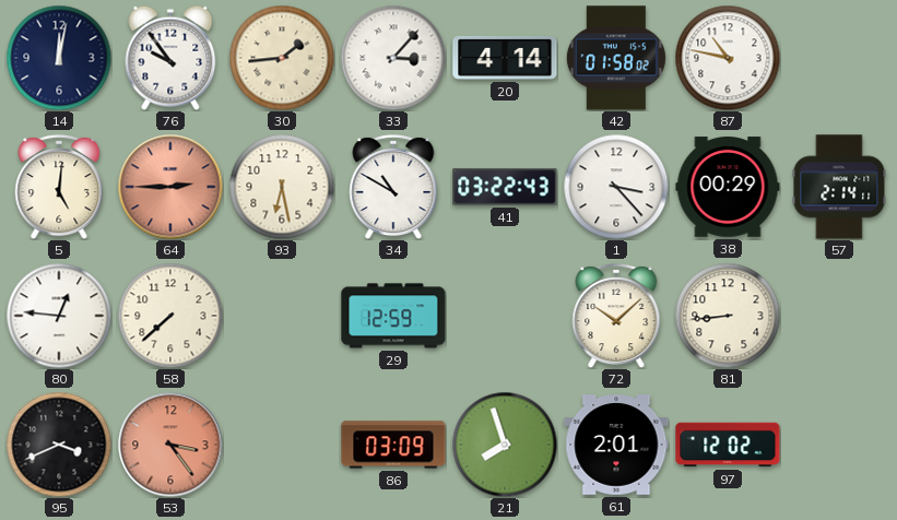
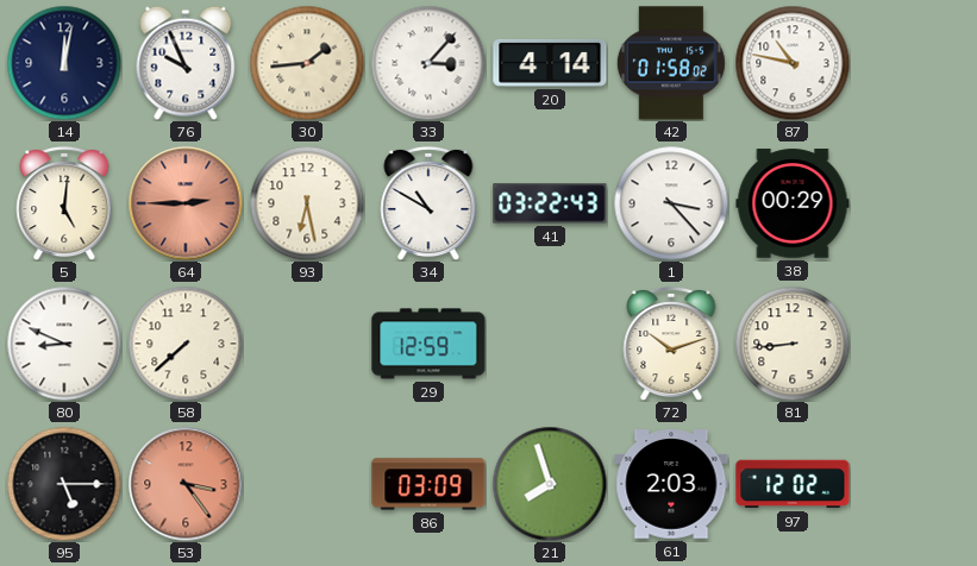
76: 9:54 -> 9:56 (186, 63)
57: 2:14 -> none (839, 187)
80: 12:46 -> 8:49 (64, 344)
72: 10:08 -> 10:12 (671, 344)
95: 3:41 -> 5:15 (64, 484)
61: 2:01 -> 2:03 (671, 484)
